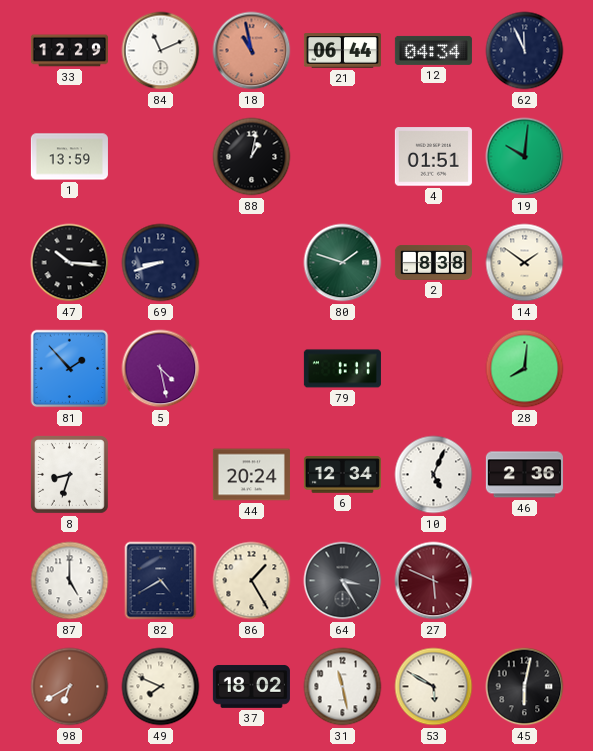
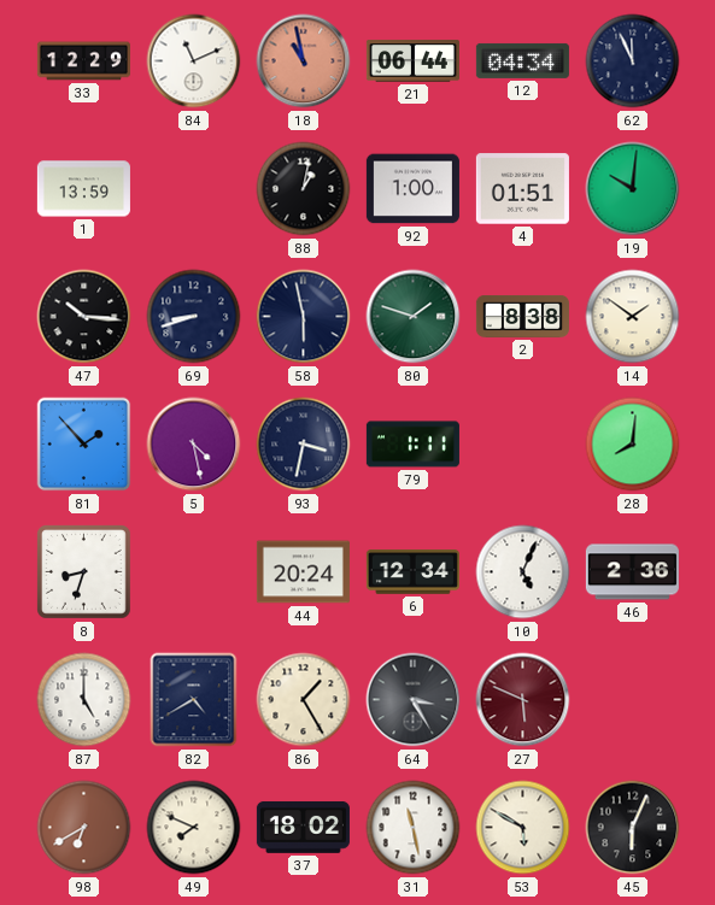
92: none -> 1:00 (412, 189)
58: none -> 5:58 (304, 317)
93: none -> 3:32 (304, 445)
45: 6:02 -> 6:04 (633, 828)
